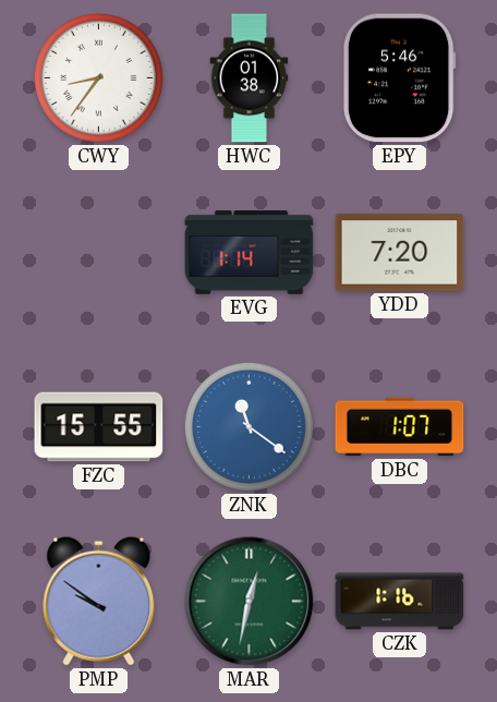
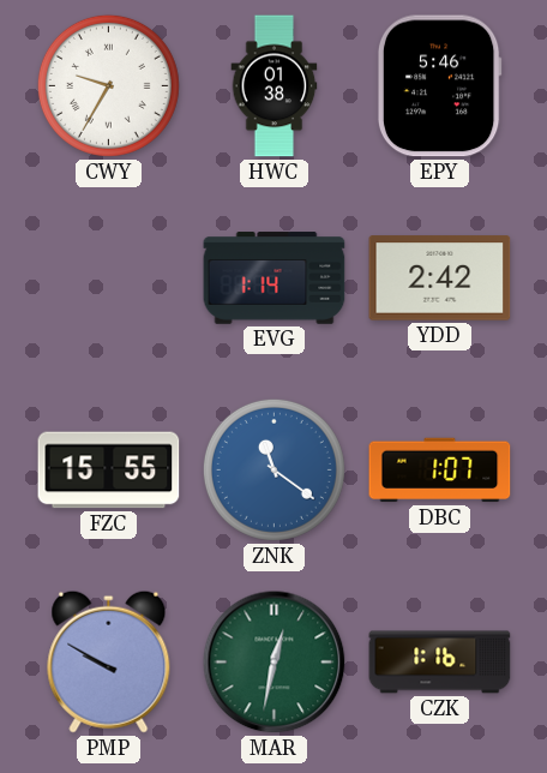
CWY: 8:36 -> 9:35 (108, 85)
YDD: 7:20 -> 2:42 (440, 278)
PMP: 9:51 -> 9:50 (109, 661)
